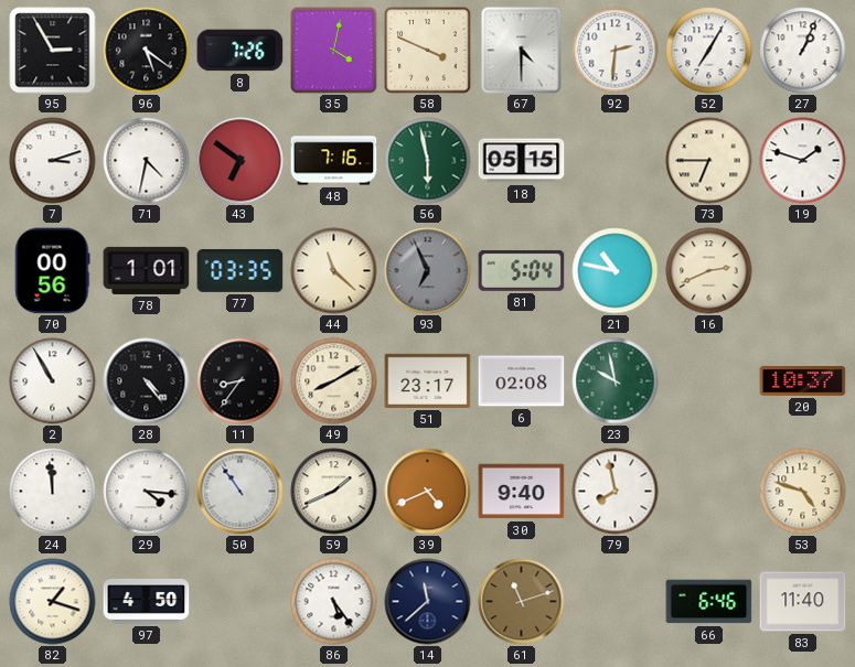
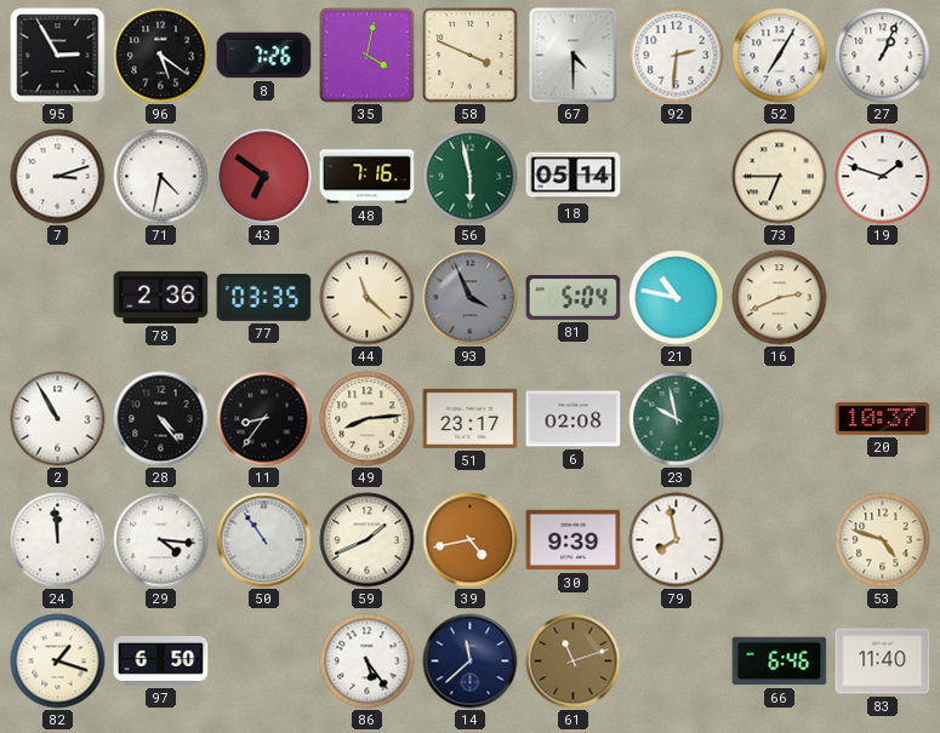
18: 05:15 -> 05:14 (574, 177)
70: 00:56 -> none (52, 271)
78: 1:01 -> 2:36 (161, 297)
93: 6:56 -> 3:56 (471, 298)
49: 8:10 -> 8:14 (368, 419)
39: 4:41 -> 4:43 (471, 540)
30: 9:40 -> 9:39 (574, 540)
97: 4:50 -> 6:50 (161, 660)
